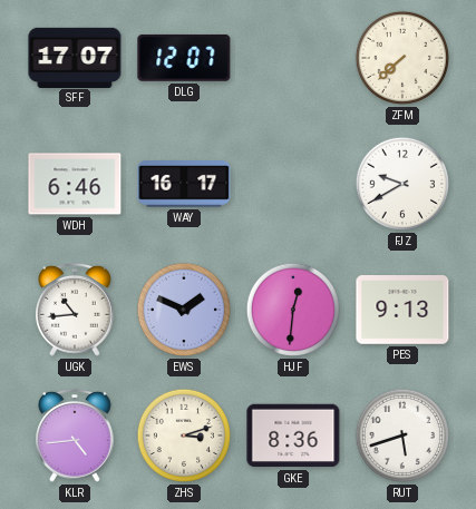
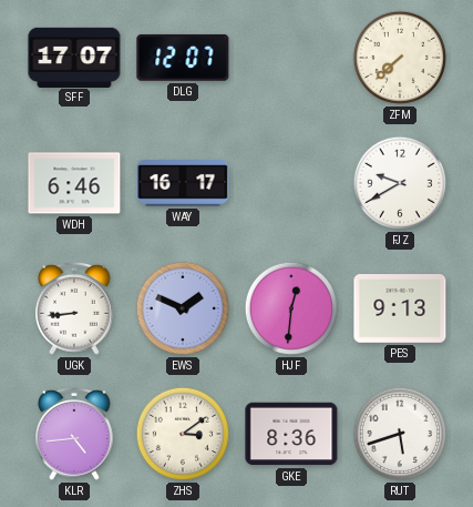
UGK: 10:44 -> 8:44 (75, 308)
ZHS: 3:12 -> 3:09 (183, 434)
